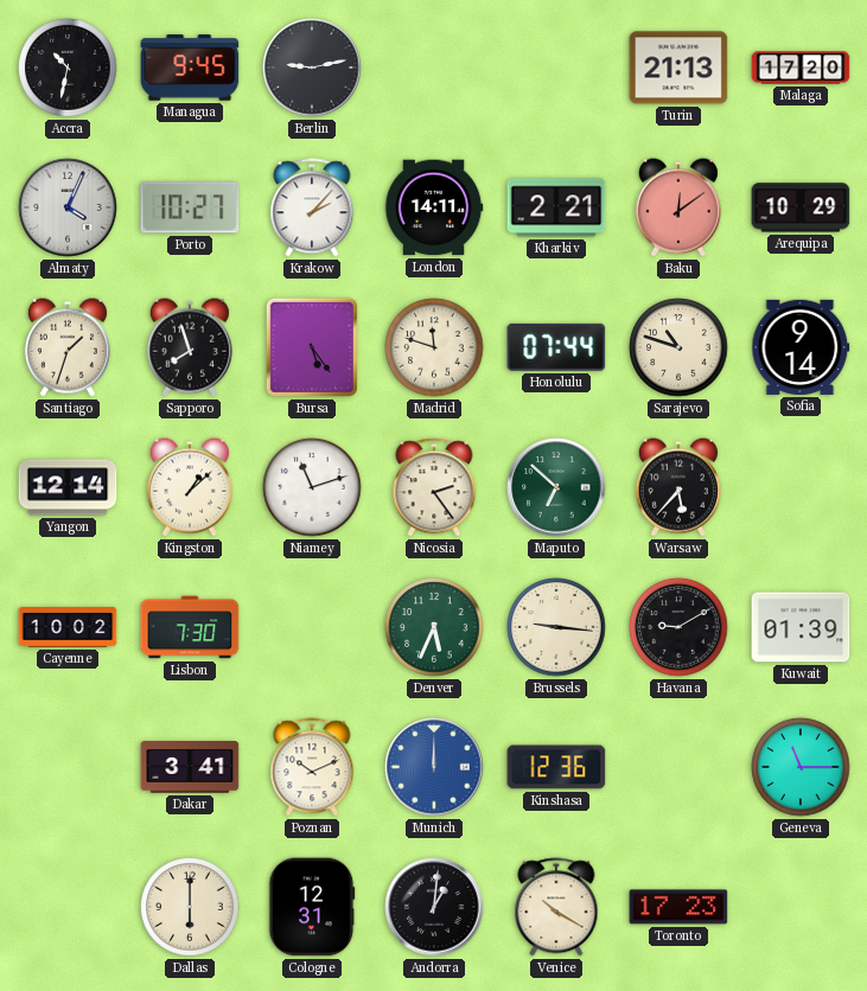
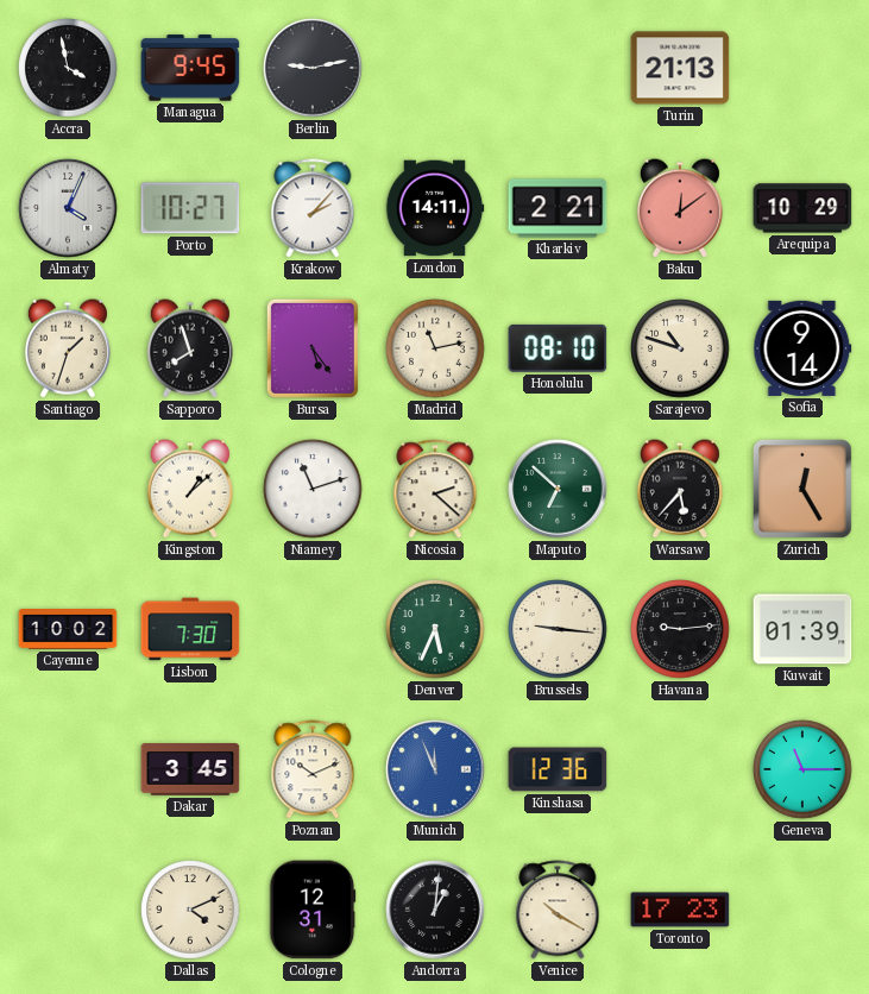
Accra: 10:32 -> 3:58 (68, 68)
Malaga: 17:20 -> none (801, 68)
Madrid: 11:48 -> 11:13 (435, 348)
Honolulu: 07:44 -> 08:10 (558, 348)
Yangon: 12:14 -> none (68, 487)
Nicosia: 2:24 -> 2:22 (435, 489)
Zurich: none -> 12:25 (802, 489)
Havana: 9:10 -> 9:14 (680, 629)
Dakar: 3:41 -> 3:45 (190, 769)
Munich: 12:00 -> 11:56 (435, 769)
Dallas: 6:00 -> 4:11 (190, 910)
